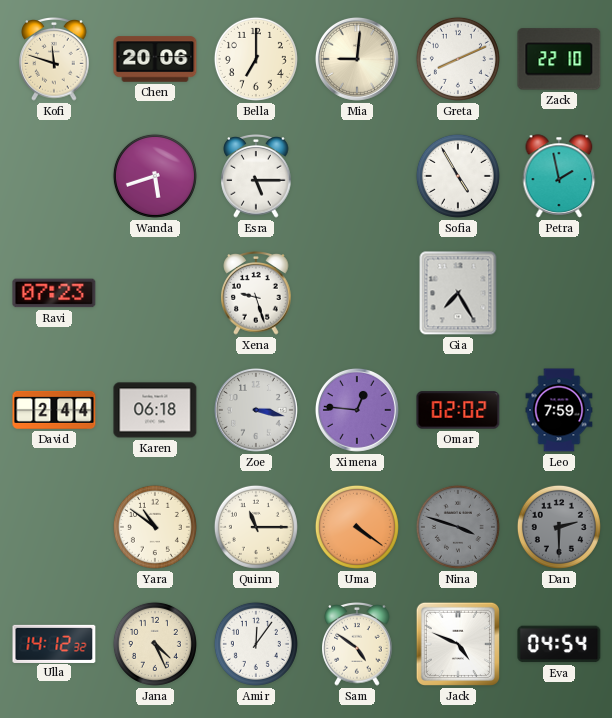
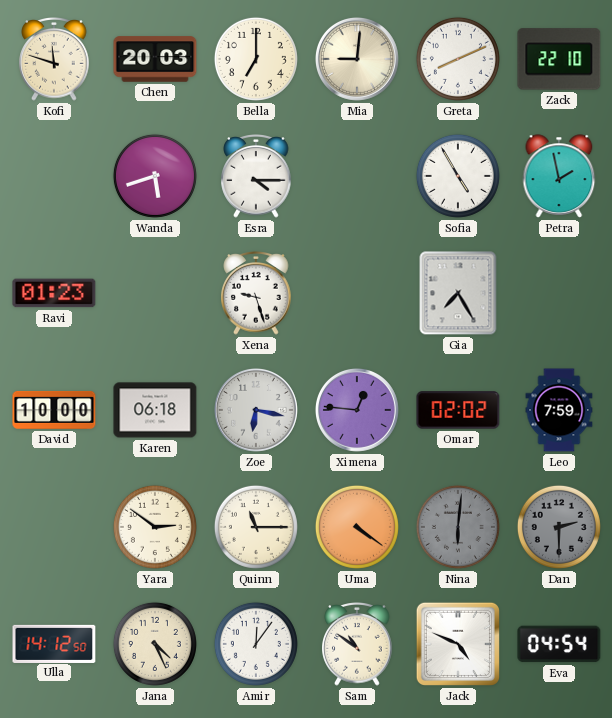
Chen: 20:06 -> 20:03 (155, 59)
Esra: 5:15 -> 4:15 (256, 177)
Ravi: 07:23 -> 01:23 (54, 293)
David: 2:44 -> 10:00 (54, 410)
Zoe: 3:17 -> 6:17 (256, 410)
Yara: 10:51 -> 2:51 (155, 527)
Nina: 3:48 -> 6:01 (458, 527)
Ulla: 14:12:32 -> 14:12:50 (54, 643)
Sam: 4:51 -> 10:51 (357, 645)
